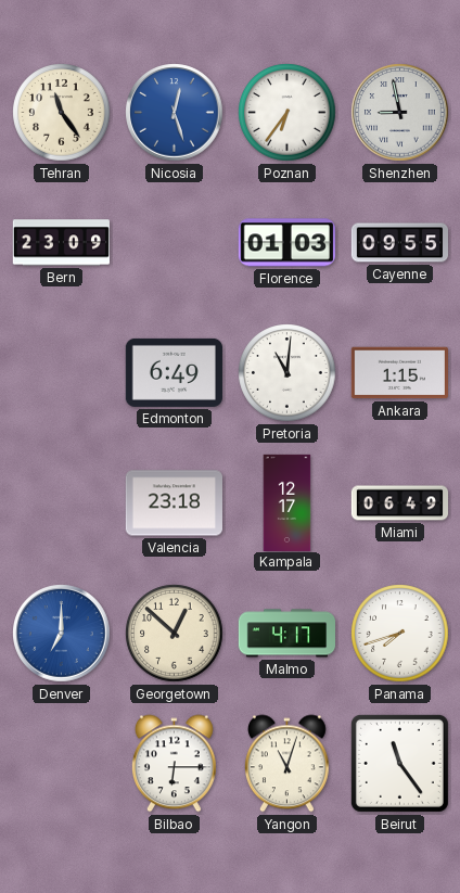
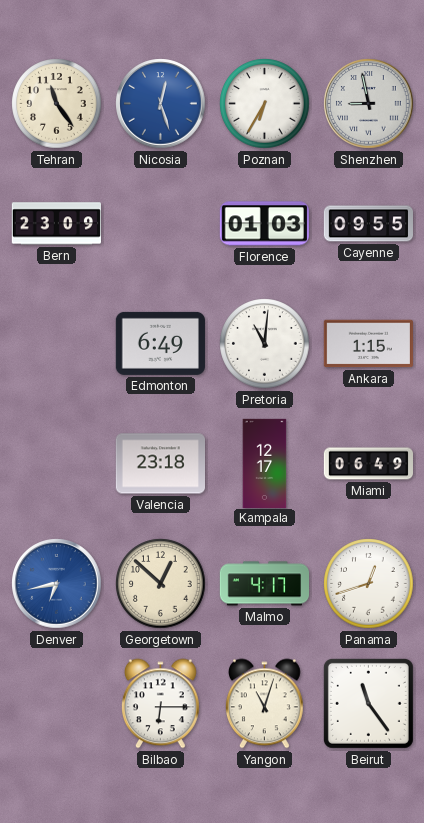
Poznan: 6:36 -> 6:35 (265, 104)
Denver: 7:00 -> 6:43 (57, 584)
Panama: 7:42 -> 12:42 (369, 584)
